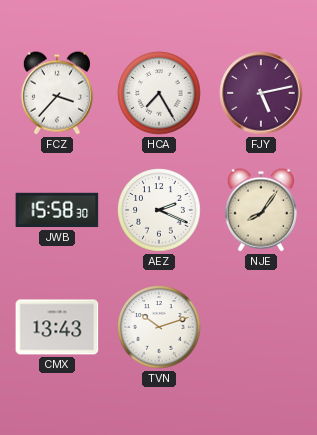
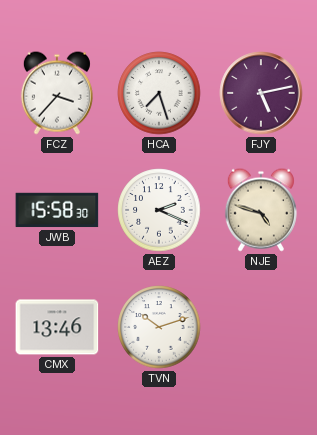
HCA: 7:25 -> 7:27 (159, 93)
NJE: 8:06 -> 4:48 (261, 210)
CMX: 13:43 -> 13:46 (57, 327)
